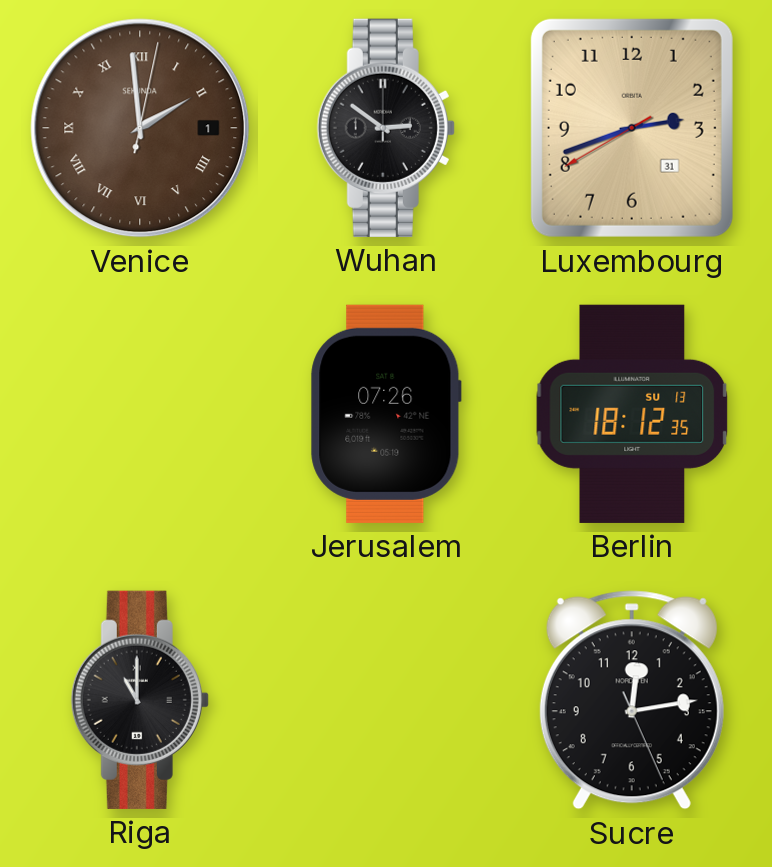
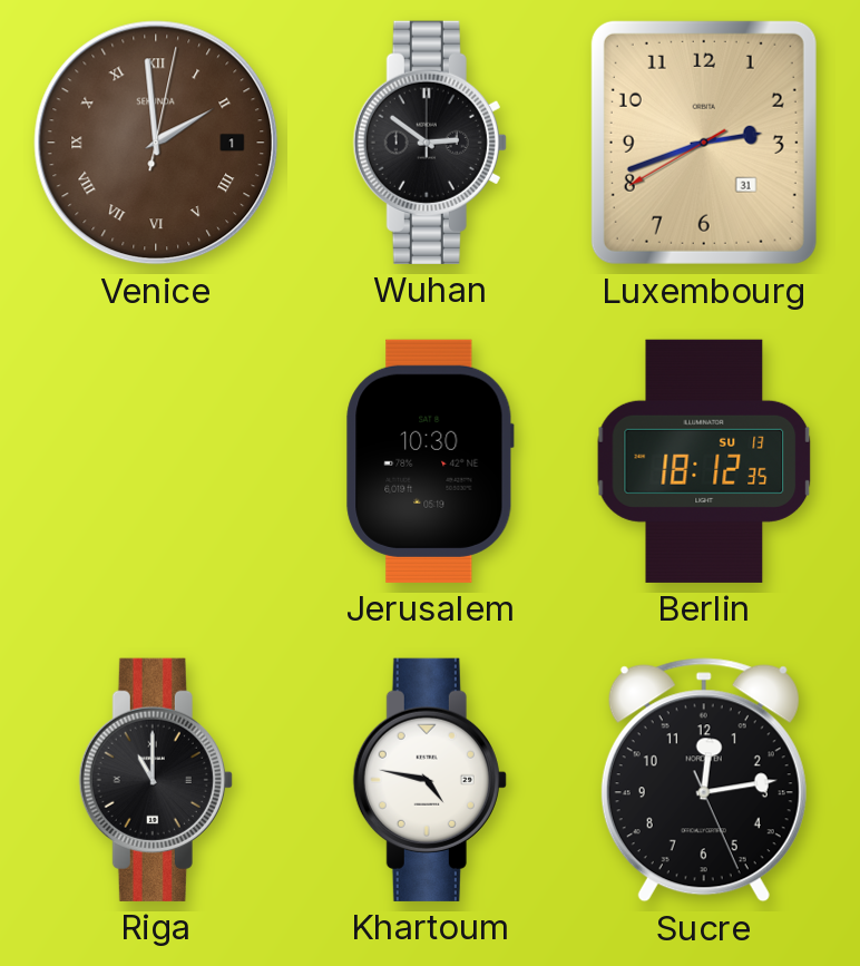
Jerusalem: 07:26 -> 10:30 (430, 461)
Khartoum: none -> 4:47 (430, 780)
